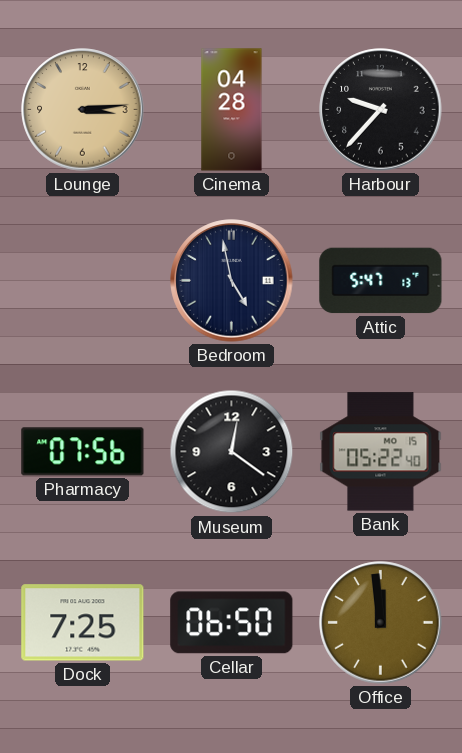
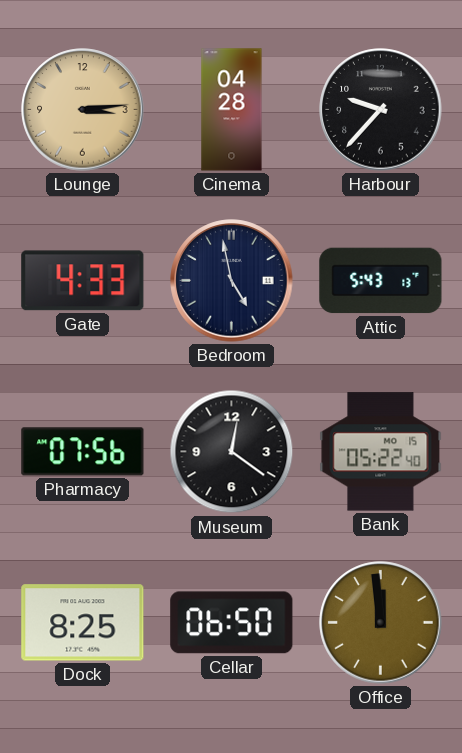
Gate: none -> 4:33 (83, 281)
Attic: 5:47 -> 5:43 (381, 281)
Dock: 7:25 -> 8:25 (83, 623)
